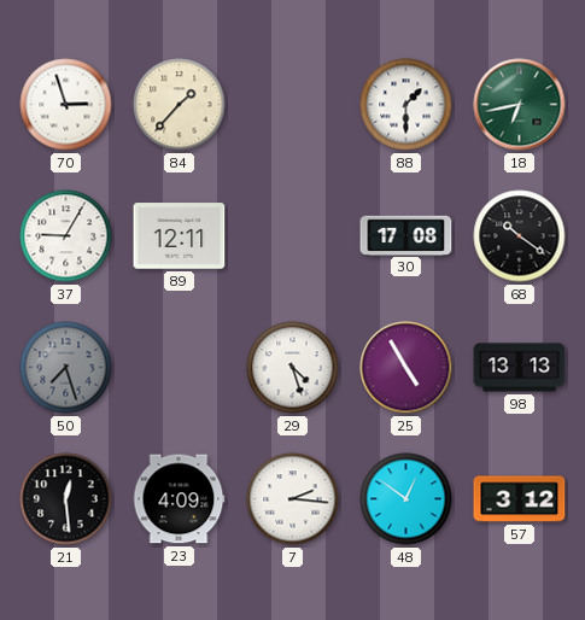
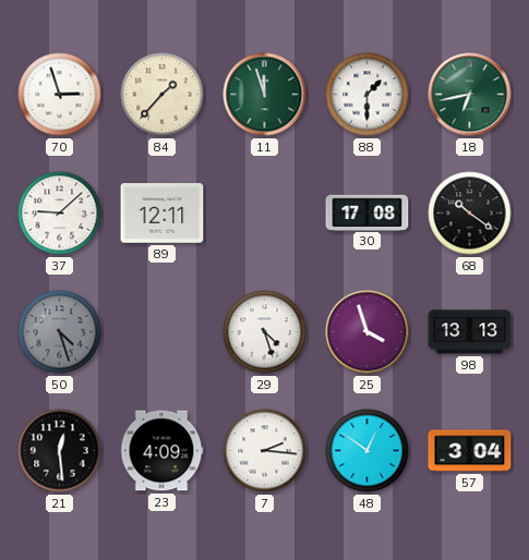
11: none -> 11:57 (265, 95)
37: 9:05 -> 9:08 (60, 214)
50: 7:27 -> 4:27 (60, 332)
25: 4:55 -> 3:57 (368, 332)
57: 3:12 -> 3:04 (470, 451)
